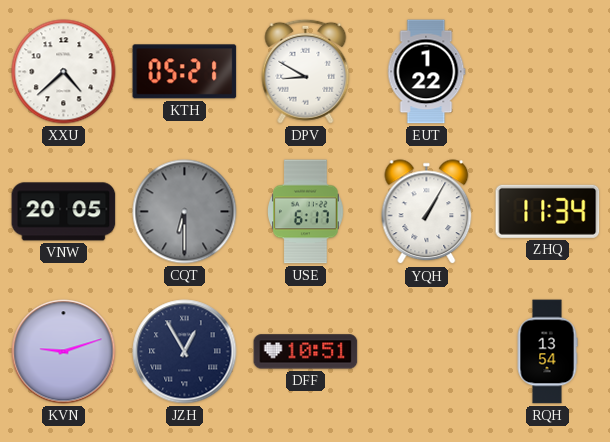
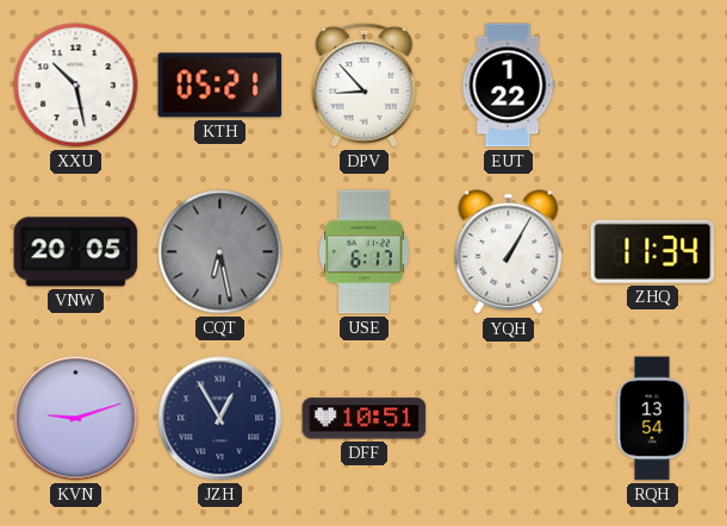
XXU: 4:38 -> 10:28 (76, 86)
DPV: 8:50 -> 8:53 (365, 84)
CQT: 6:30 -> 6:28 (220, 252)
